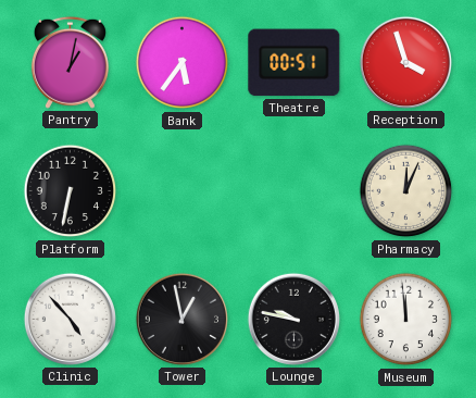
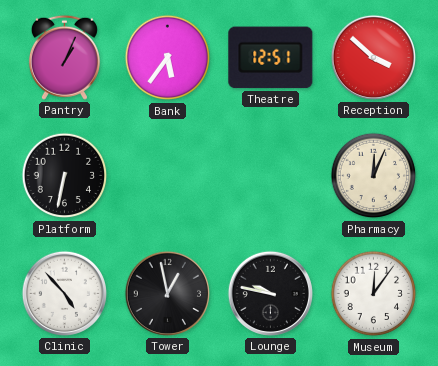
Pantry: 1:02 -> 1:04 (64, 57)
Theatre: 00:51 -> 12:51 (271, 58)
Reception: 3:57 -> 3:52 (373, 57)
Museum: 11:59 -> 12:06 (374, 294)
